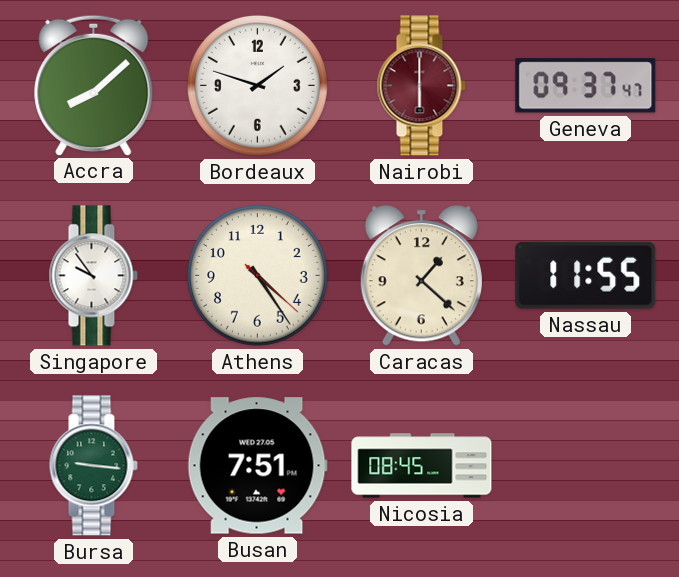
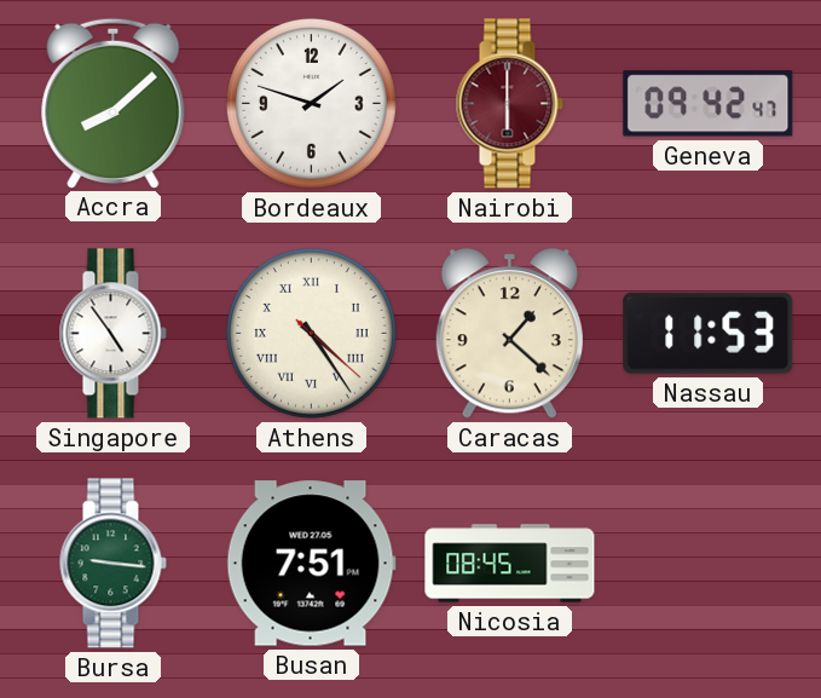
Geneva: 09:37 -> 09:42 (709, 104)
Singapore: 9:54 -> 4:54 (112, 334)
Athens numerals: Arabic -> Roman (311, 333)
Nassau: 11:55 -> 11:53 (709, 333)
